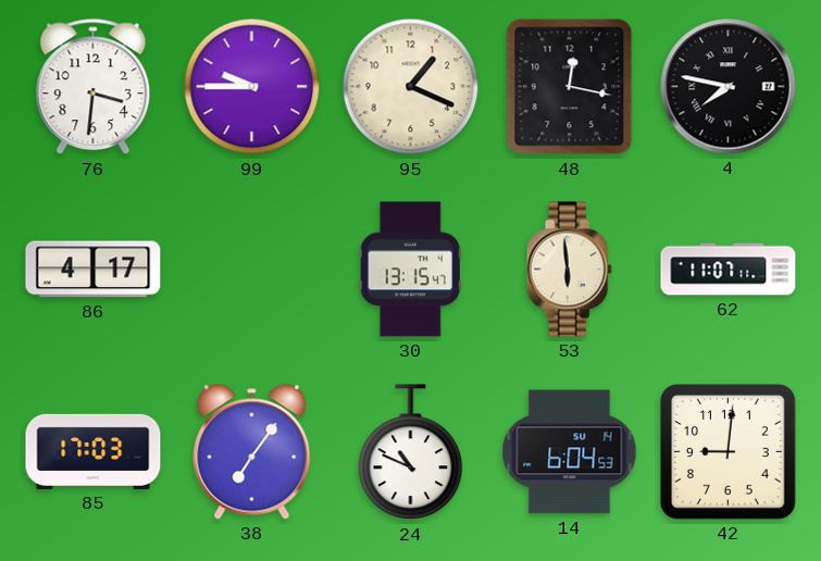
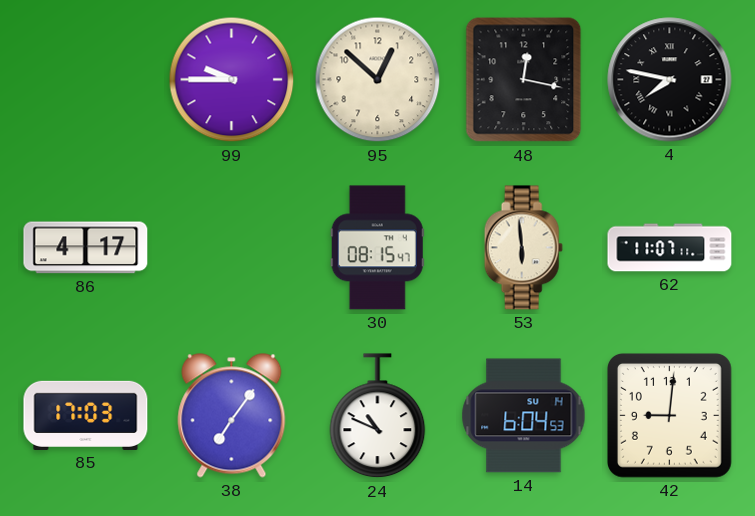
76: 3:31 -> none (94, 87)
95: 1:19 -> 12:52 (378, 80)
30: 13:15 -> 08:15 (377, 248)
